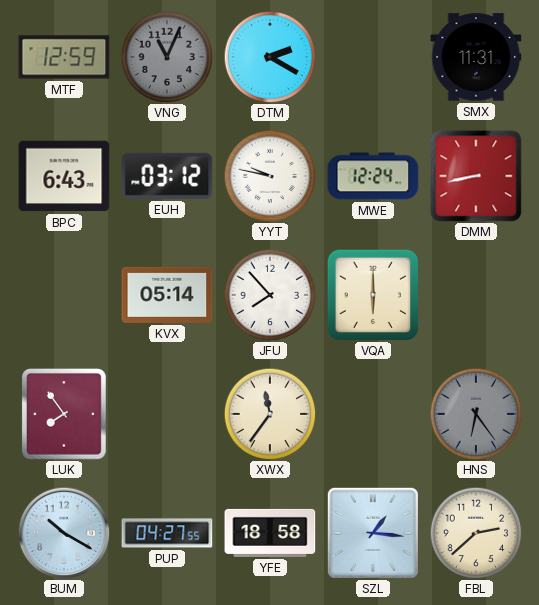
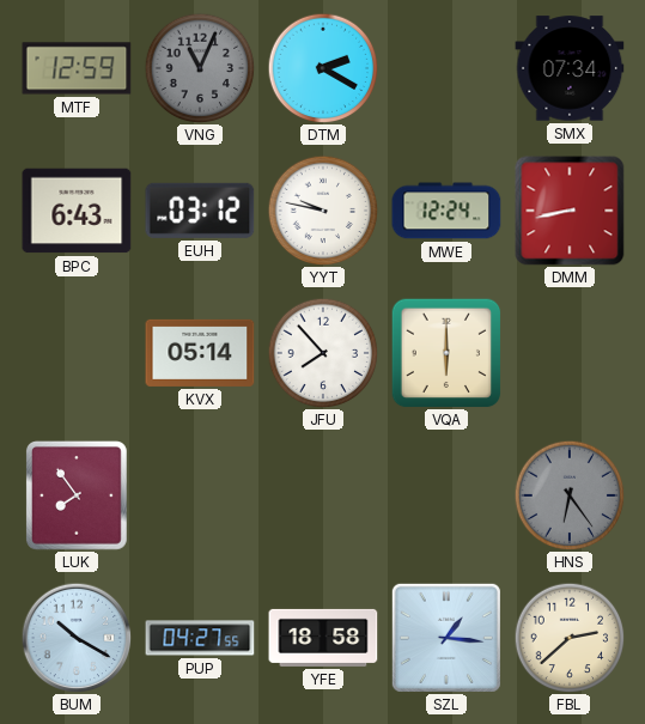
SMX: 11:31 -> 07:34 (570, 68)
XWX: 11:36 -> none (270, 414)
